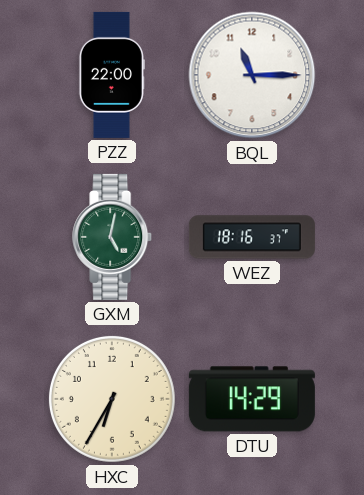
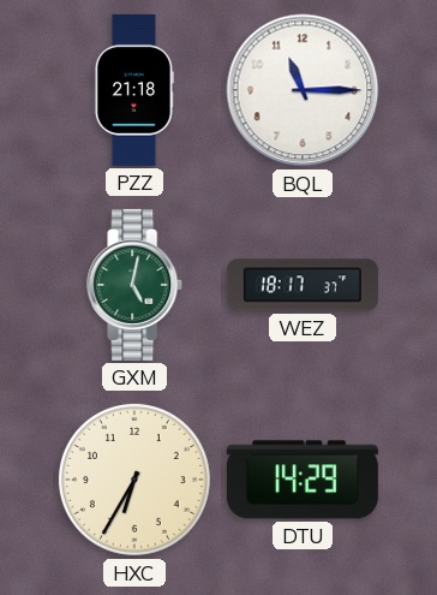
PZZ: 22:00 -> 21:18 (134, 90)
WEZ: 18:16 -> 18:17 (303, 285)
